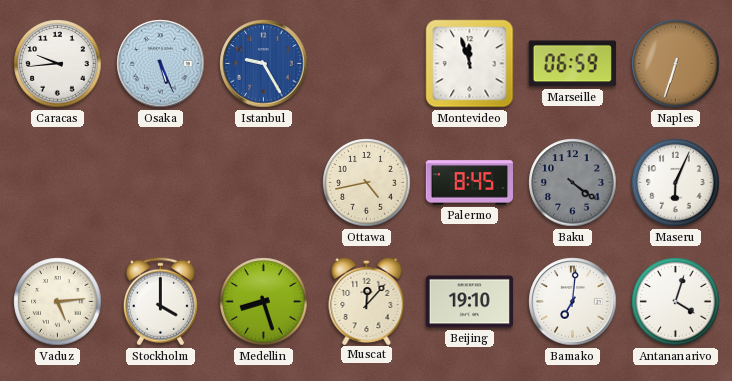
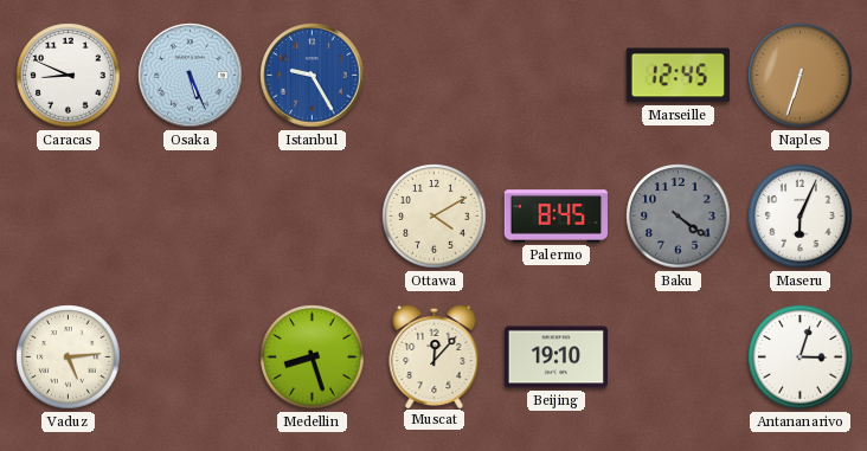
Caracas: 9:44 -> 8:49 (69, 76)
Montevideo: 11:57 -> none (470, 64)
Marseille: 06:59 -> 12:45 (677, 76)
Ottawa: 4:43 -> 4:10 (435, 217)
Stockholm: 4:00 -> none (160, 302)
Bamako: 7:01 -> none (573, 302)
Antananarivo: 4:03 -> 3:03 (801, 357)
